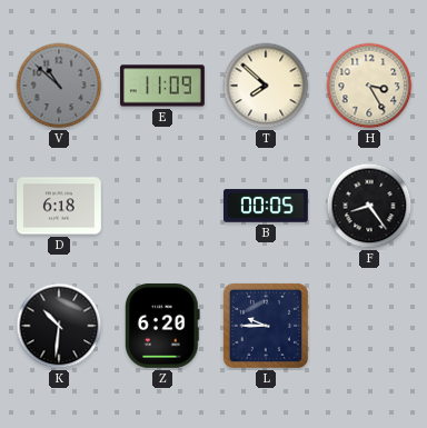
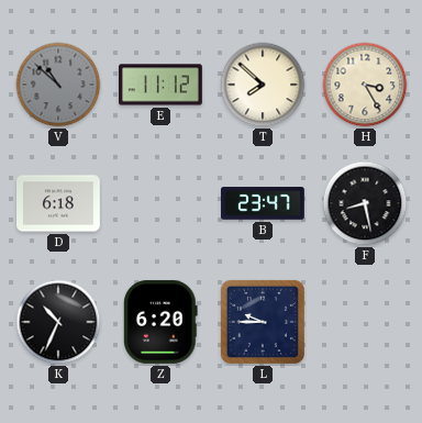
E: 11:09 -> 11:12 (162, 85)
B: 00:05 -> 23:47 (264, 203)
F: 8:24 -> 8:28 (365, 203)
K: 10:31 -> 10:34 (58, 322)
